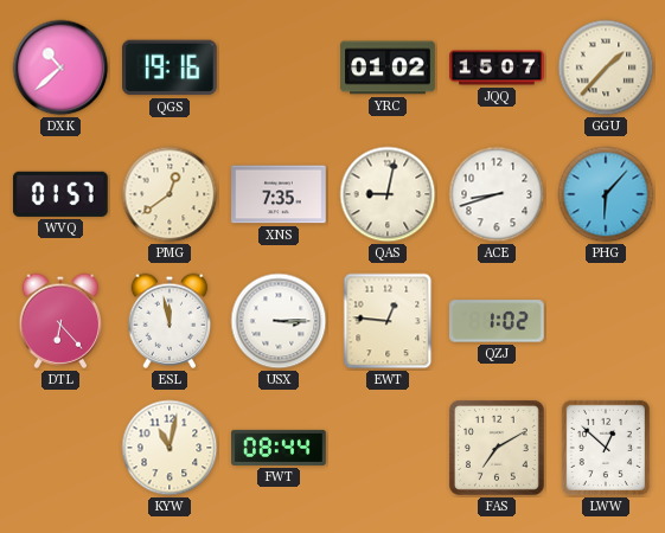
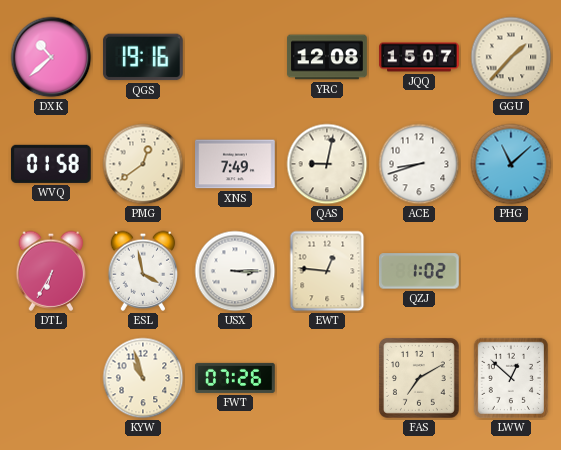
YRC: 01:02 -> 12:08 (327, 57)
WVQ: 01:57 -> 01:58 (51, 164)
XNS: 7:35 -> 7:49 (235, 164)
PHG: 6:07 -> 11:08 (511, 164)
DTL: 6:23 -> 6:35 (51, 271)
ESL: 11:58 -> 3:58 (143, 271)
KYW: 11:02 -> 10:57 (143, 378)
FWT: 08:44 -> 07:26 (235, 378)
